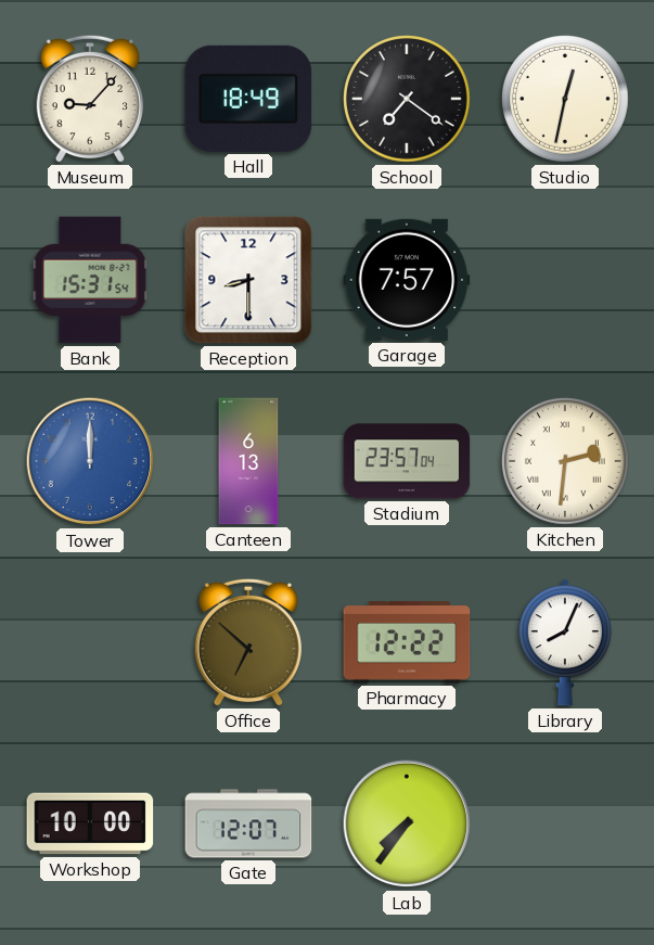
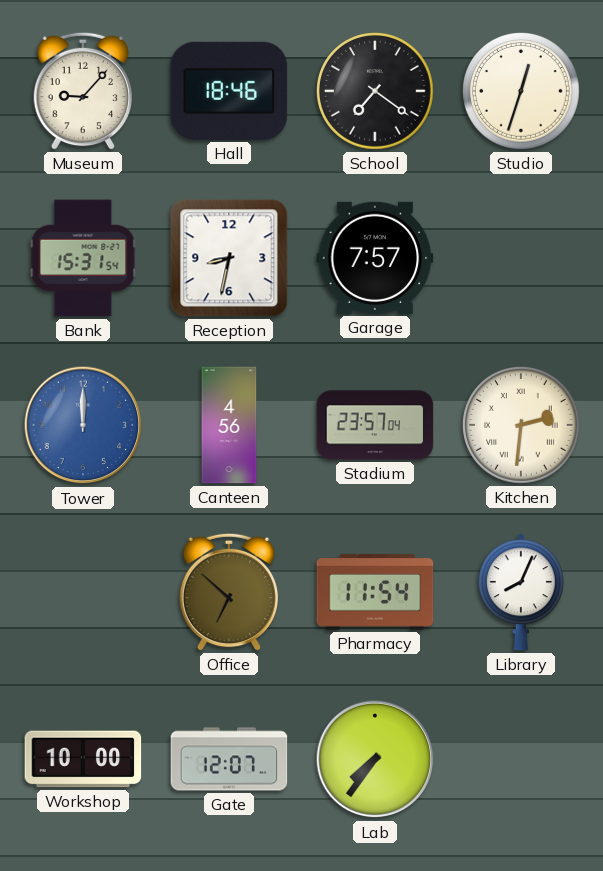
Hall: 18:49 -> 18:46 (229, 91)
Studio: 12:32 -> 12:33 (522, 92)
Reception: 8:30 -> 8:32 (229, 258)
Canteen: 6:13 -> 4:56 (229, 425)
Pharmacy: 12:22 -> 11:54 (375, 592)
